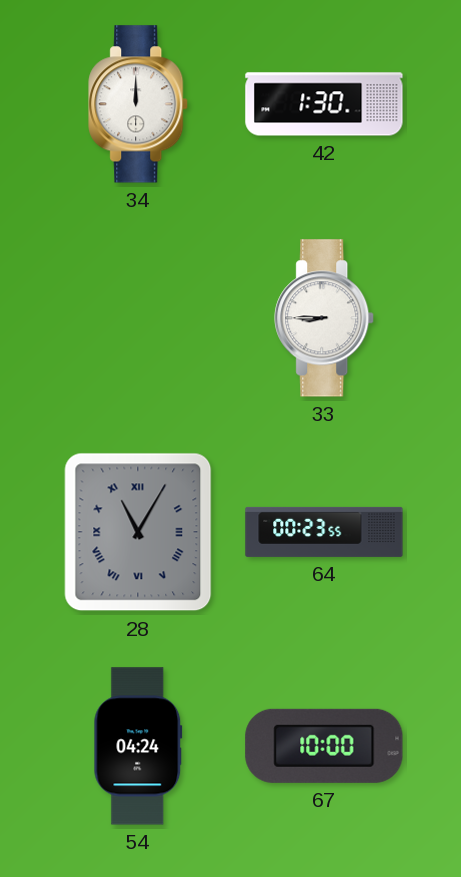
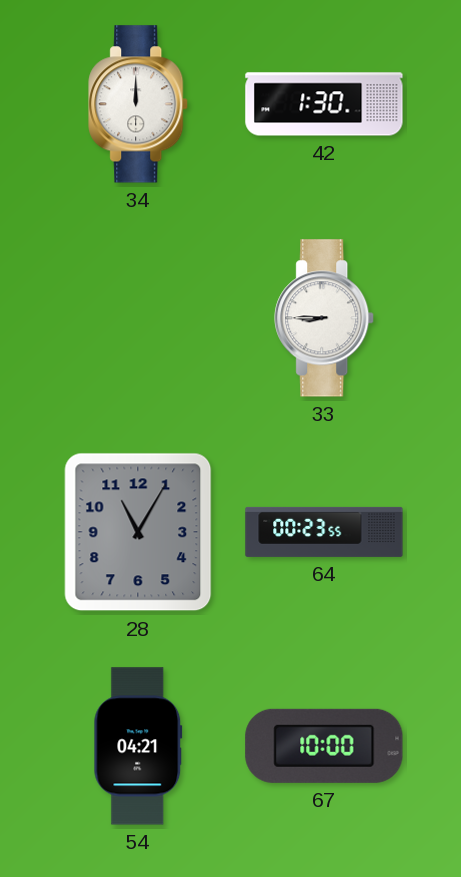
28 numerals: Roman -> Arabic (138, 532)
54: 04:24 -> 04:21 (138, 746)
